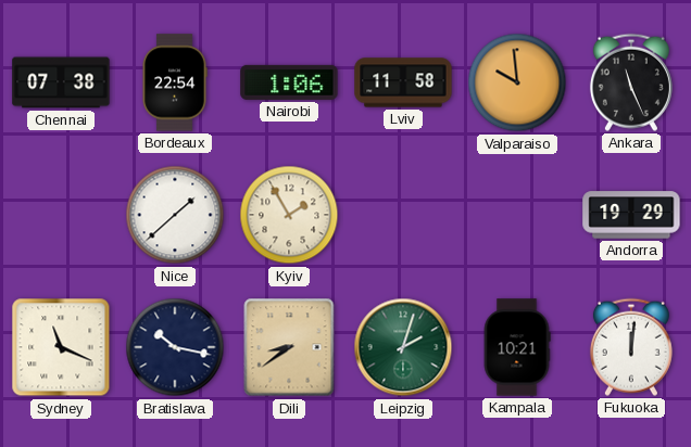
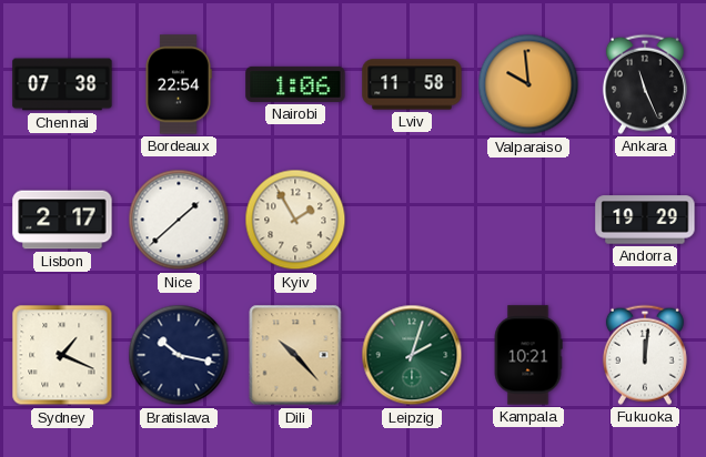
Lisbon: none -> 2:17 (62, 220)
Sydney: 11:19 -> 1:19 (62, 355)
Dili: 8:39 -> 10:23 (295, 355)
